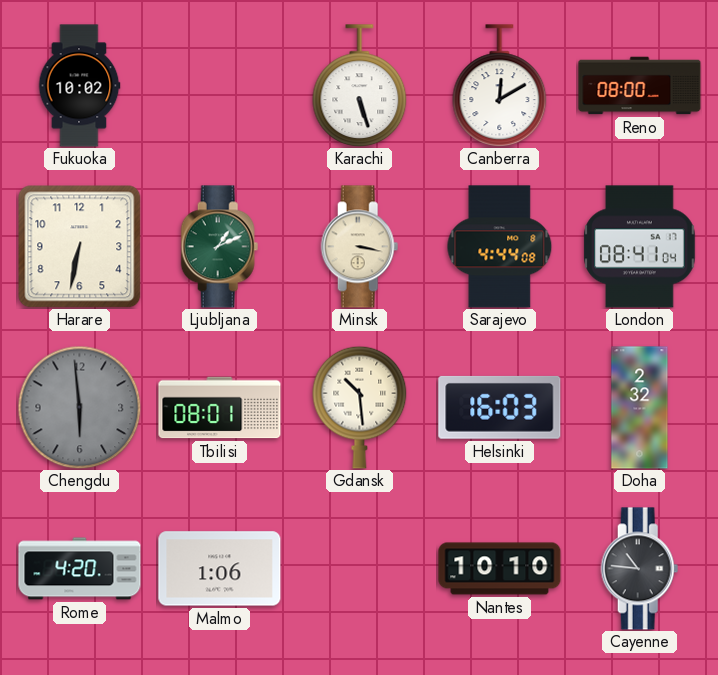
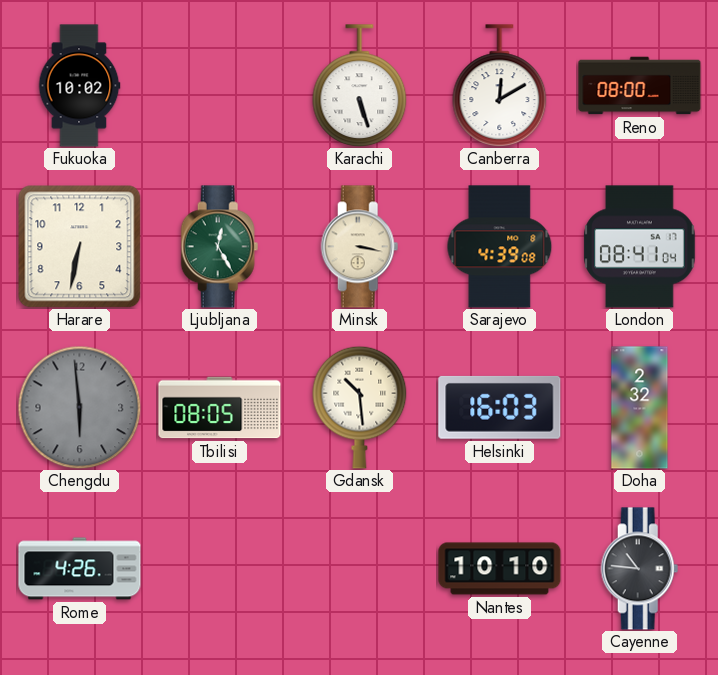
Ljubljana: 1:11 -> 12:25 (220, 247)
Sarajevo: 4:44 -> 4:39 (500, 247)
Tbilisi: 08:01 -> 08:05 (220, 408)
Rome: 4:20 -> 4:26 (80, 569)
Malmo: 1:06 -> none (220, 569)
